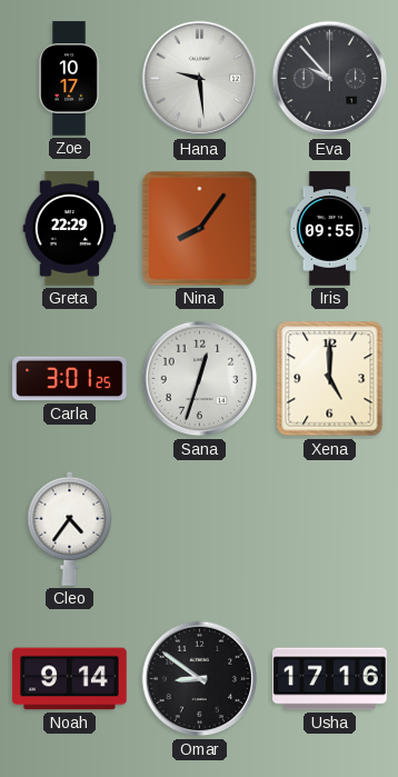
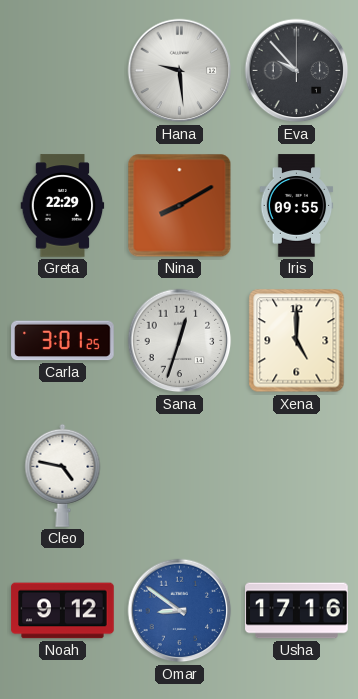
Zoe: 10:17 -> none (69, 79)
Nina: 8:06 -> 8:10 (180, 206)
Cleo: 4:36 -> 4:47 (63, 475)
Noah: 9:14 -> 9:12 (63, 611)
Omar dial: black -> blue (180, 611)
